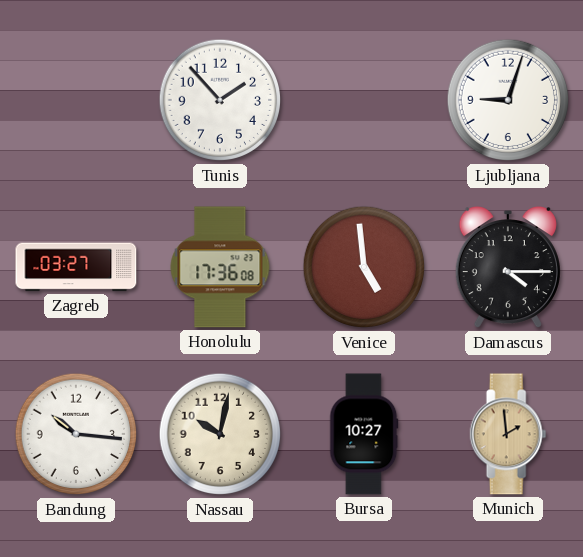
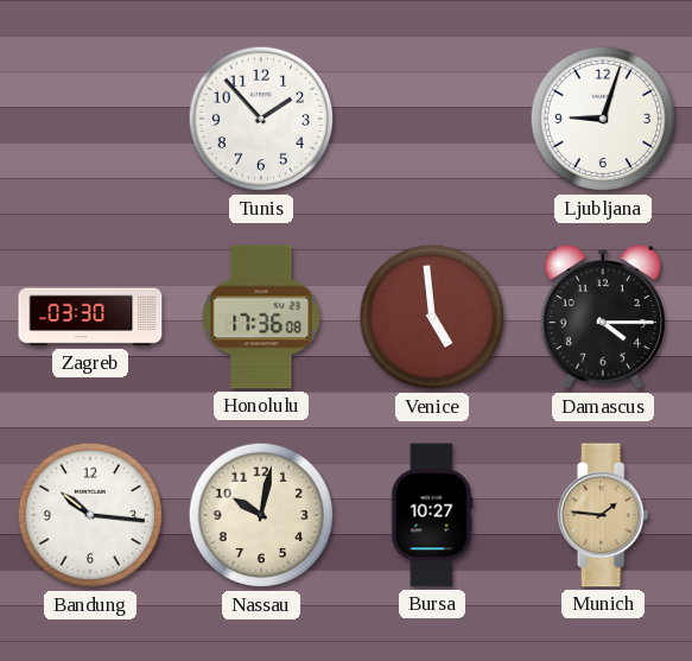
Zagreb: 03:27 -> 03:30 (90, 317)
Munich: 1:59 -> 1:46 (603, 515)
